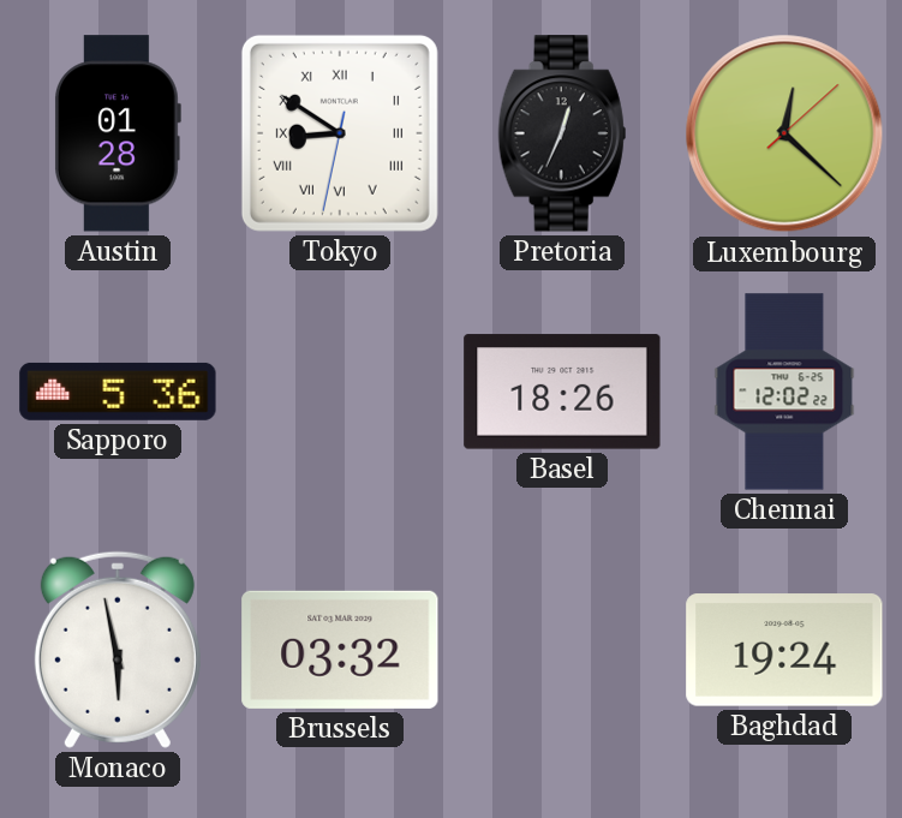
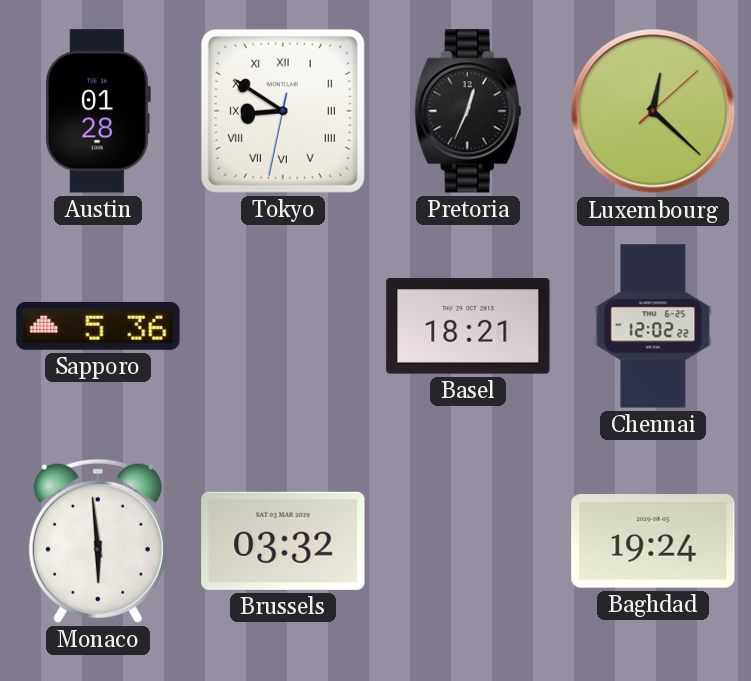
Basel: 18:26 -> 18:21 (468, 326)
Monaco: 5:58 -> 5:59 (98, 541)
